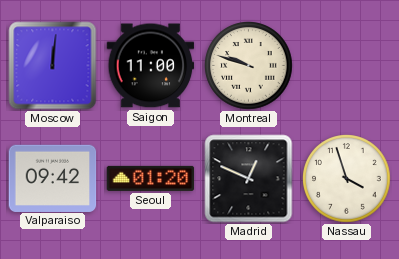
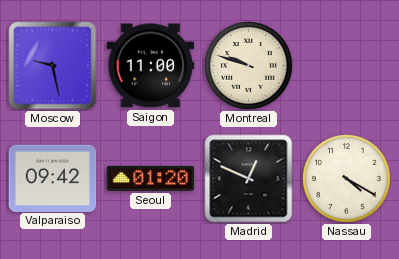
Moscow: 12:01 -> 9:28 (53, 66)
Nassau: 3:57 -> 4:20 (347, 179)
